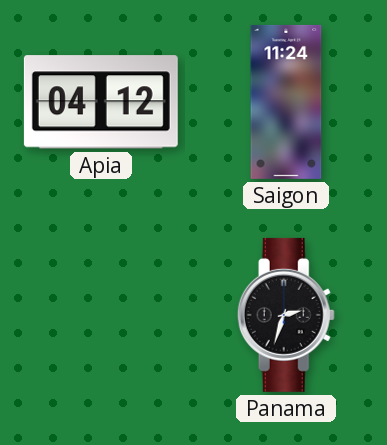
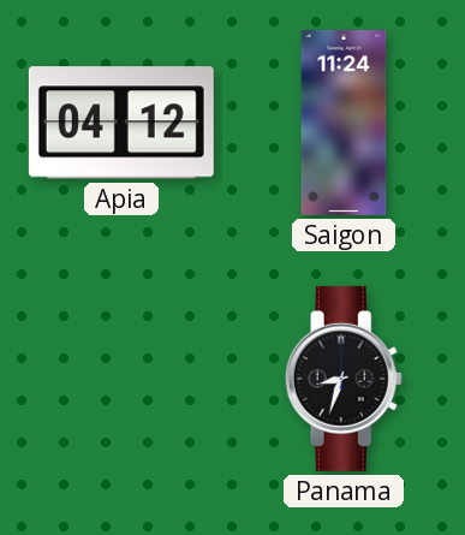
Panama: 2:33 -> 8:33 (344, 379)
